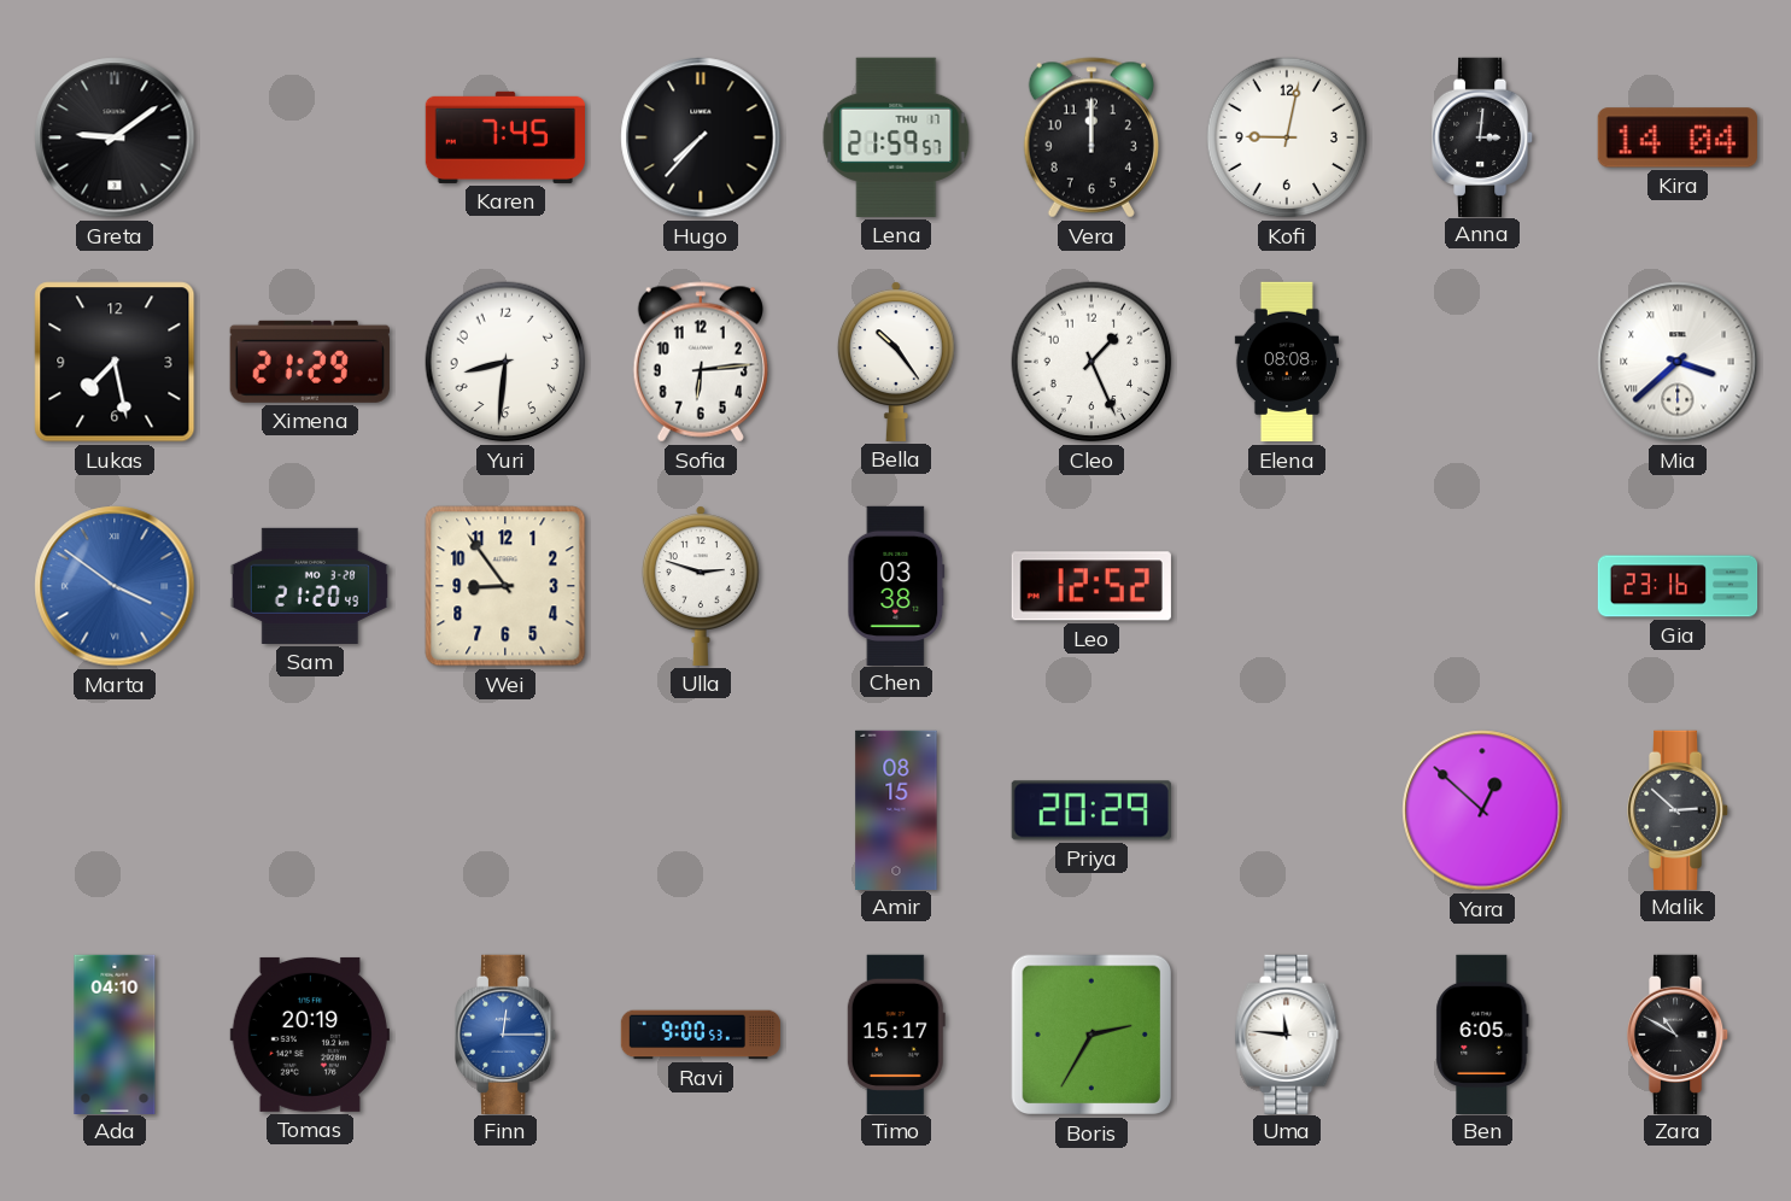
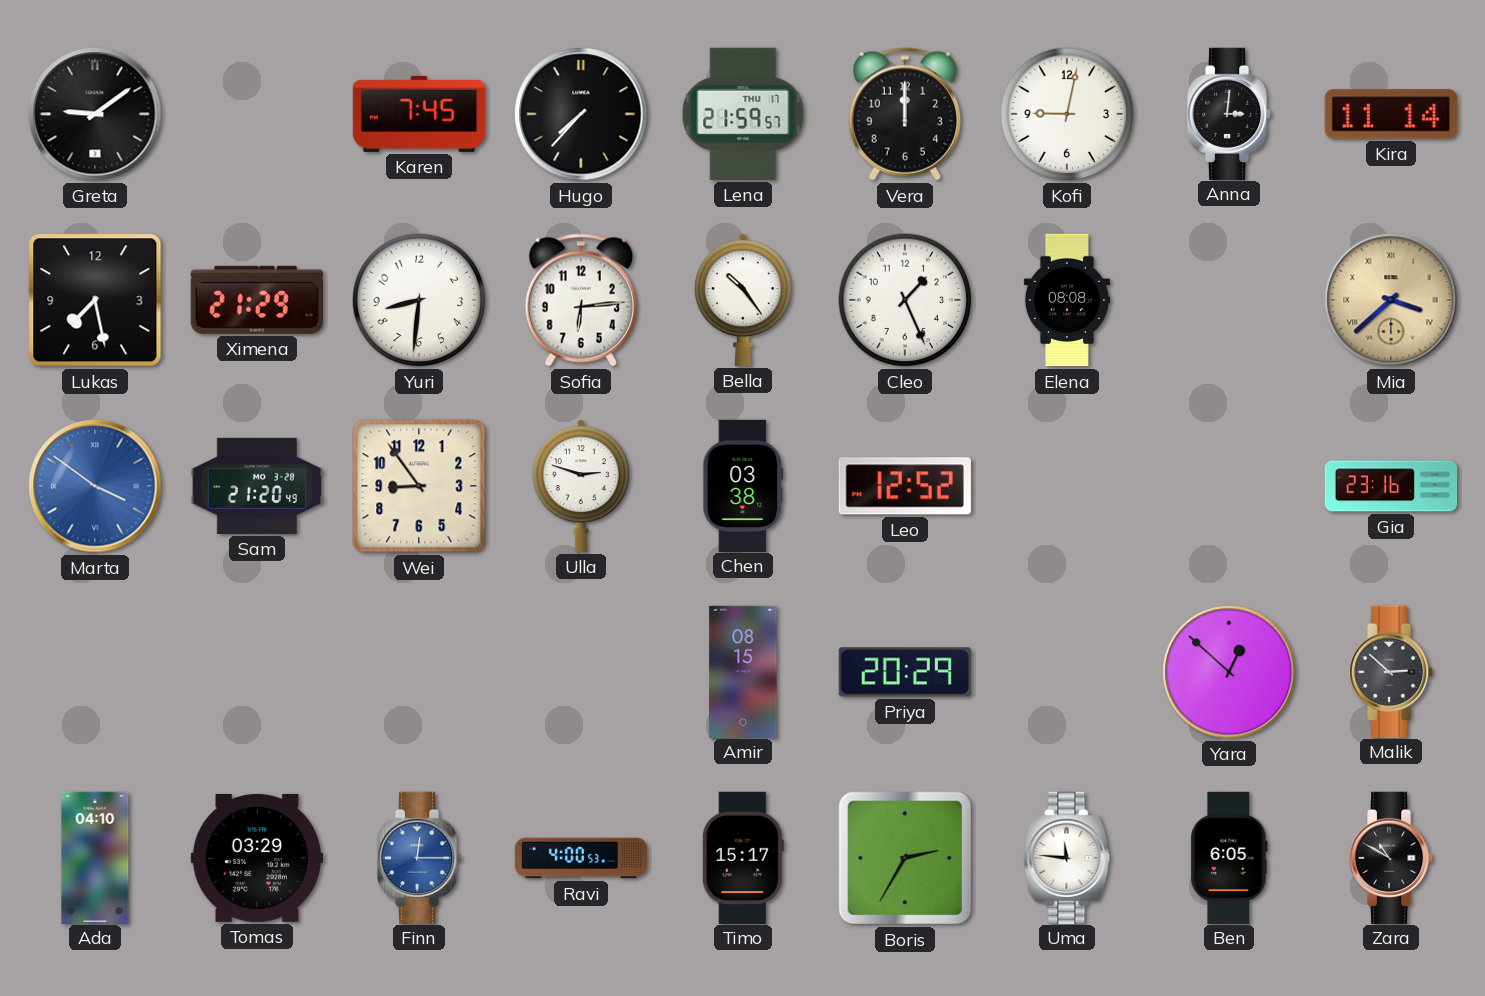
Kira: 14:04 -> 11:14 (1391, 114)
Mia dial: white -> champagne (1391, 300)
Tomas: 20:19 -> 03:29 (257, 858)
Ravi: 9:00 -> 4:00 (581, 858)
